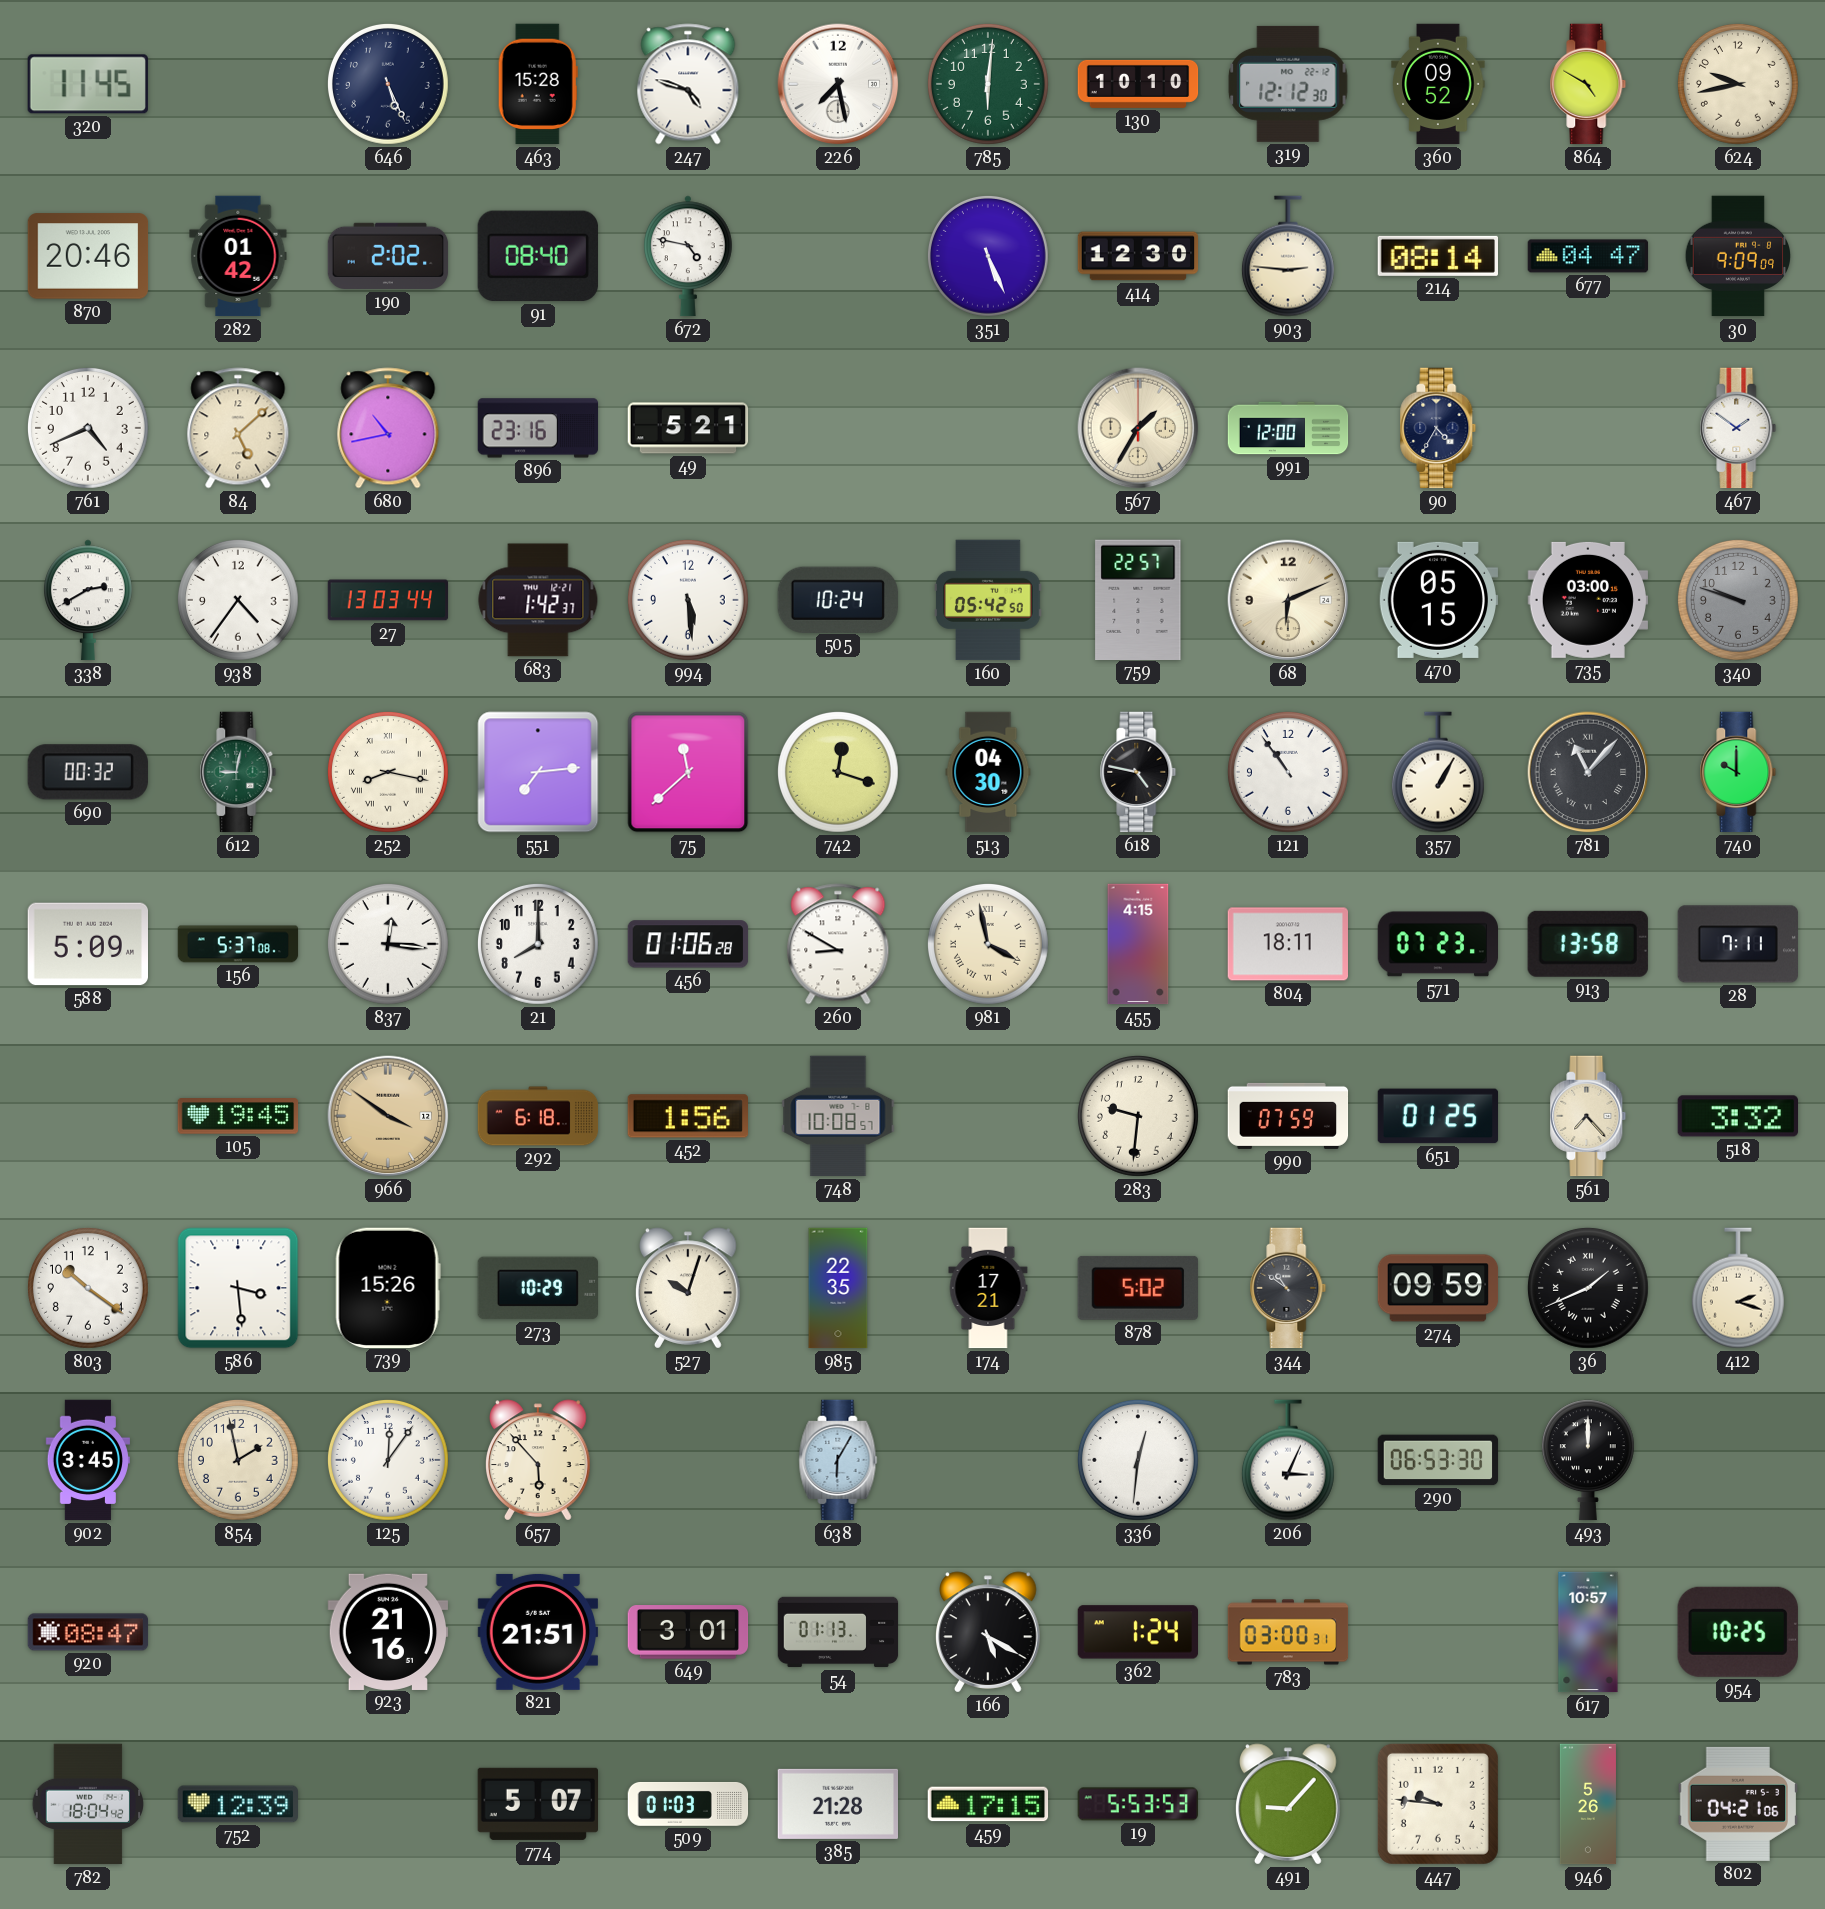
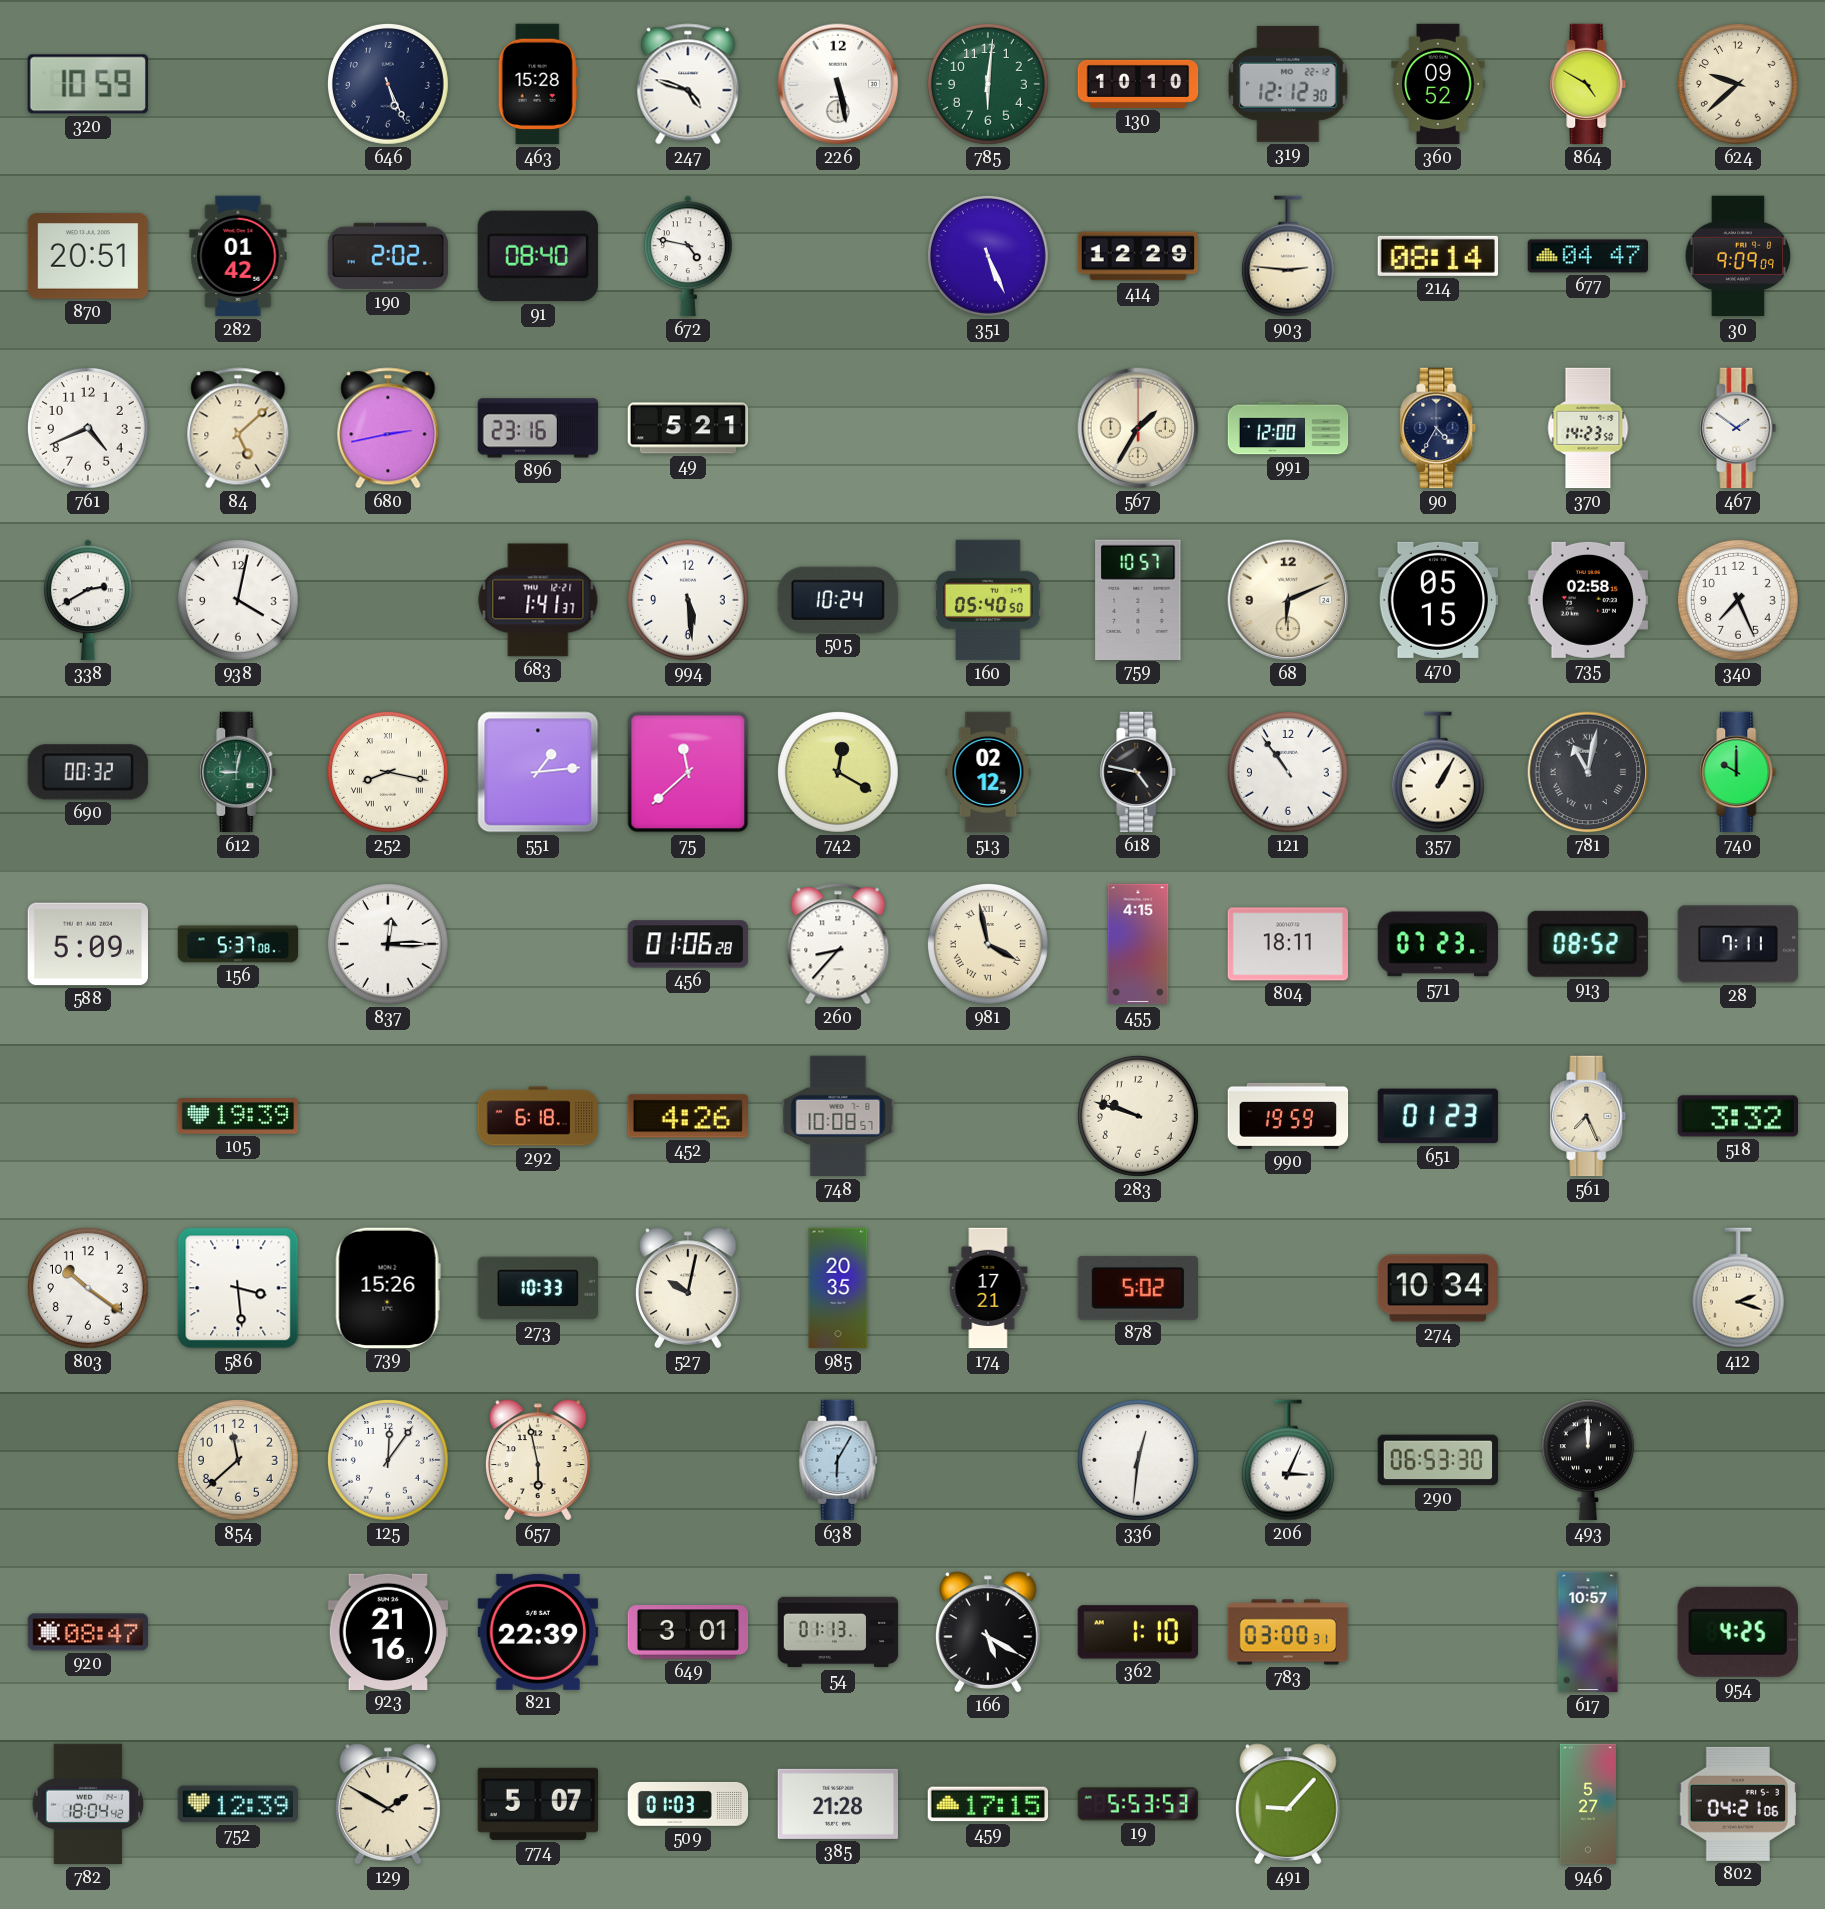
320: 11:45 -> 10:59 (88, 84)
226: 7:28 -> 5:28 (838, 84)
624: 9:43 -> 9:38 (1738, 84)
870: 20:46 -> 20:51 (88, 256)
414: 12:30 -> 12:29 (1138, 256)
680: 10:43 -> 2:43 (388, 428)
370: none -> 14:23 (1588, 428)
938: 4:36 -> 4:02 (238, 600)
27: 13:03 -> none (388, 600)
683: 1:42 -> 1:41 (538, 600)
160: 05:42 -> 05:40 (988, 600)
759: 22:57 -> 10:57 (1138, 599)
735: 03:00 -> 02:58 (1588, 600)
340: 9:48 -> 7:26 (1738, 600)
340 dial: grey -> white (1738, 600)
551: 7:14 -> 1:14 (538, 772)
742: 12:18 -> 12:20 (838, 772)
513: 04:30 -> 02:12 (988, 772)
781: 11:07 -> 11:02 (1588, 772)
837: 12:16 -> 12:15 (388, 944)
21: 8:00 -> none (538, 944)
260: 8:50 -> 8:37 (838, 944)
913: 13:58 -> 08:52 (1588, 944)
105: 19:45 -> 19:39 (238, 1116)
966: 3:51 -> none (388, 1116)
452: 1:56 -> 4:26 (687, 1116)
283: 9:31 -> 9:48 (1138, 1116)
990: 07:59 -> 19:59 (1288, 1116)
651: 01:25 -> 01:23 (1438, 1116)
561: 7:23 -> 7:26 (1588, 1116)
273: 10:29 -> 10:33 (537, 1288)
527: 10:03 -> 10:02 (689, 1288)
985: 22:35 -> 20:35 (838, 1288)
344: 10:51 -> none (1288, 1288)
274: 09:59 -> 10:34 (1438, 1288)
36: 1:41 -> none (1588, 1288)
902: 3:45 -> none (87, 1460)
854: 1:58 -> 11:38 (238, 1460)
657: 5:53 -> 5:58 (539, 1460)
821: 21:51 -> 22:39 (537, 1632)
362: 1:24 -> 1:10 (1137, 1632)
954: 10:25 -> 4:25 (1738, 1632)
129: none -> 1:50 (389, 1804)
447: 9:46 -> none (1438, 1804)
946: 5:26 -> 5:27 (1588, 1804)
